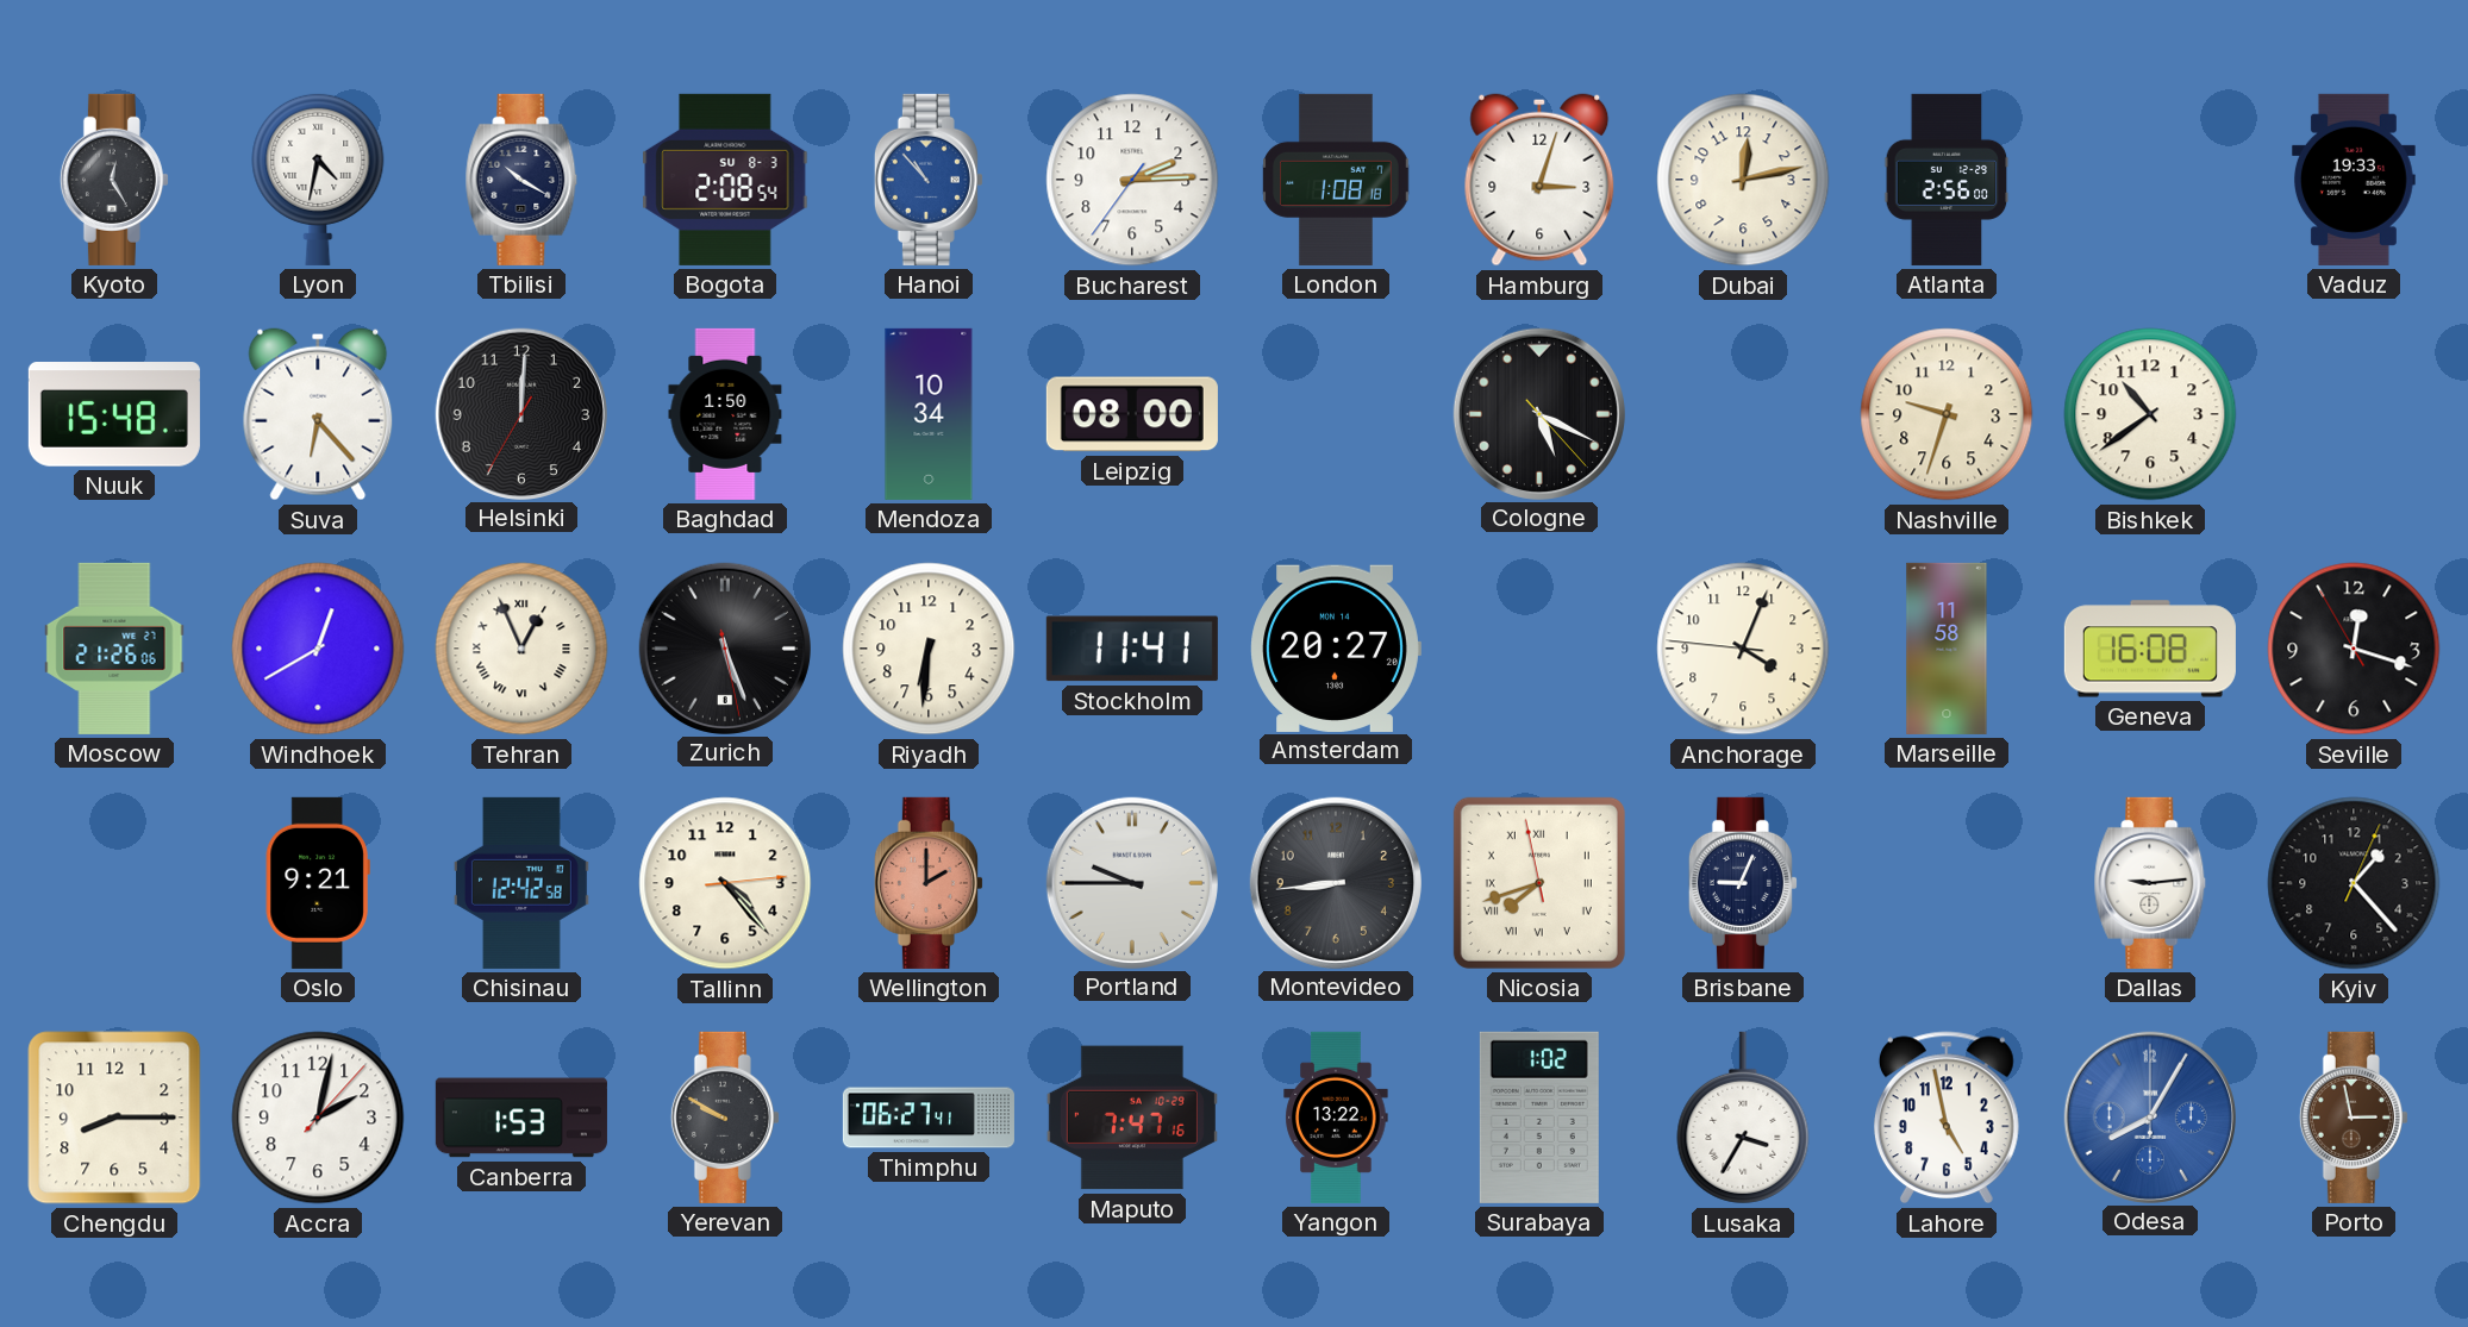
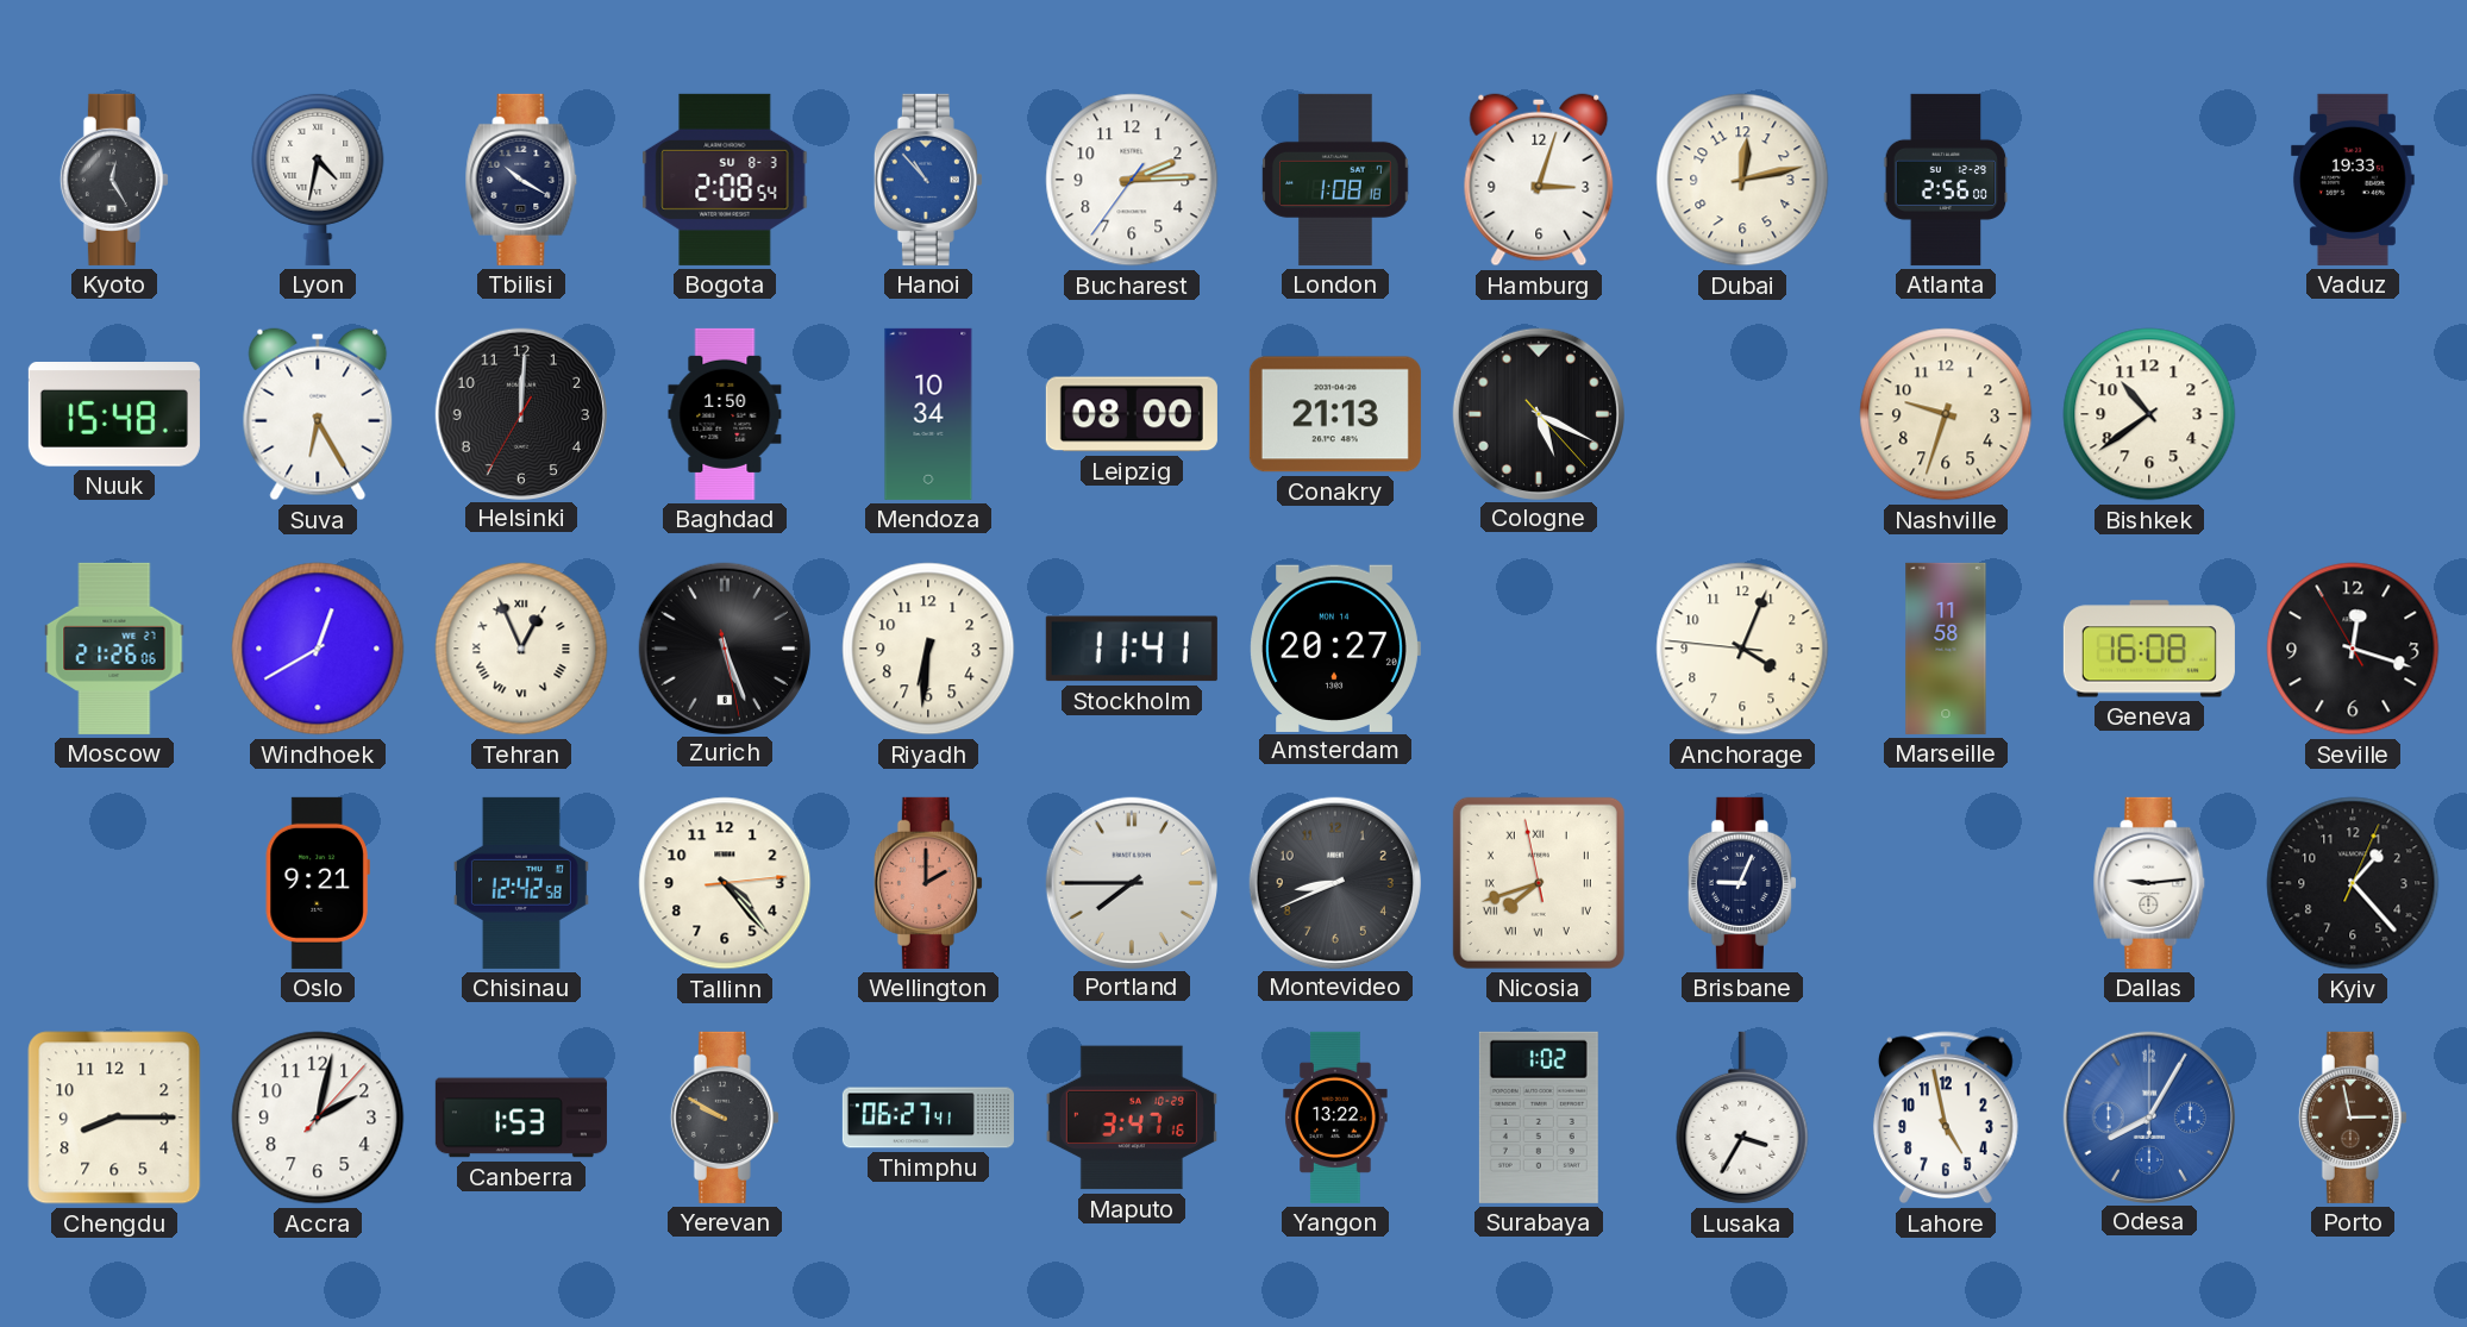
Suva: 6:23 -> 6:25 (318, 414)
Conakry: none -> 21:13 (1335, 414)
Portland: 9:45 -> 7:45 (1131, 882)
Montevideo: 8:44 -> 8:41 (1334, 882)
Maputo: 7:47 -> 3:47 (1132, 1118)
